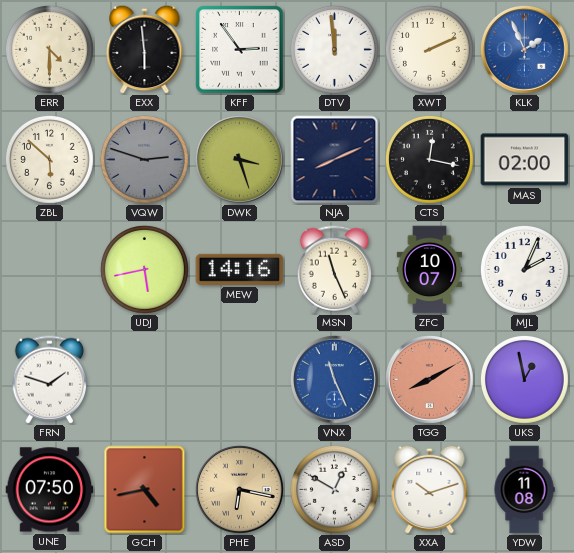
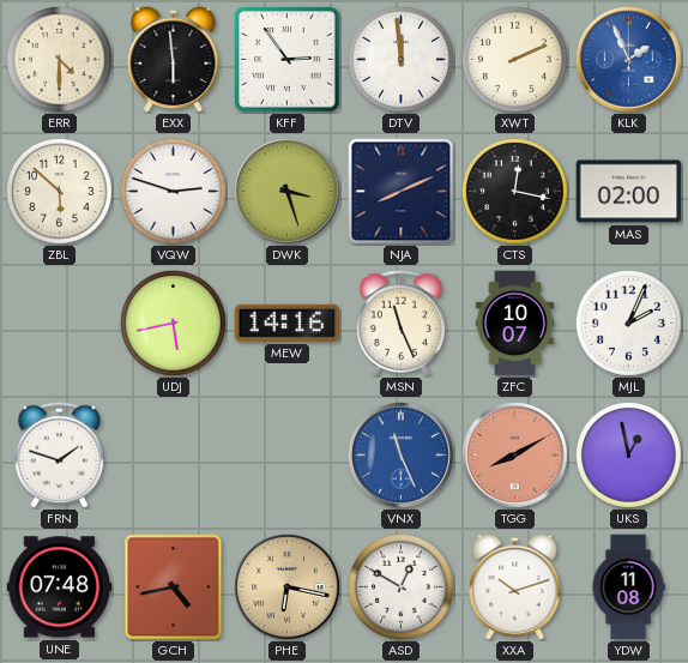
VQW dial: grey -> white (173, 191)
UNE: 07:50 -> 07:48 (60, 587)
